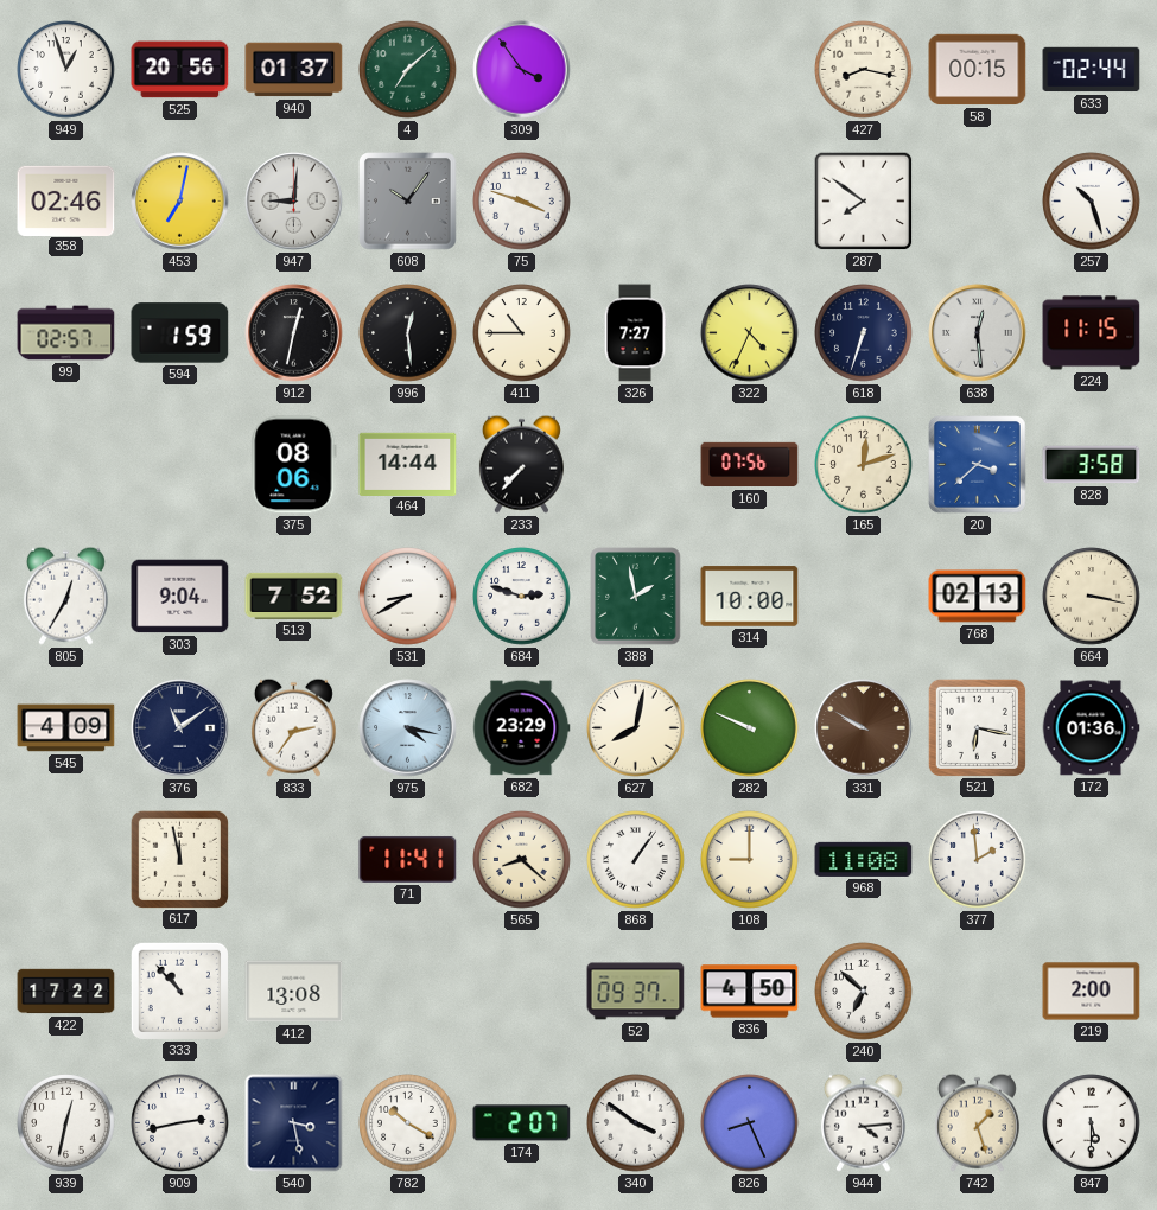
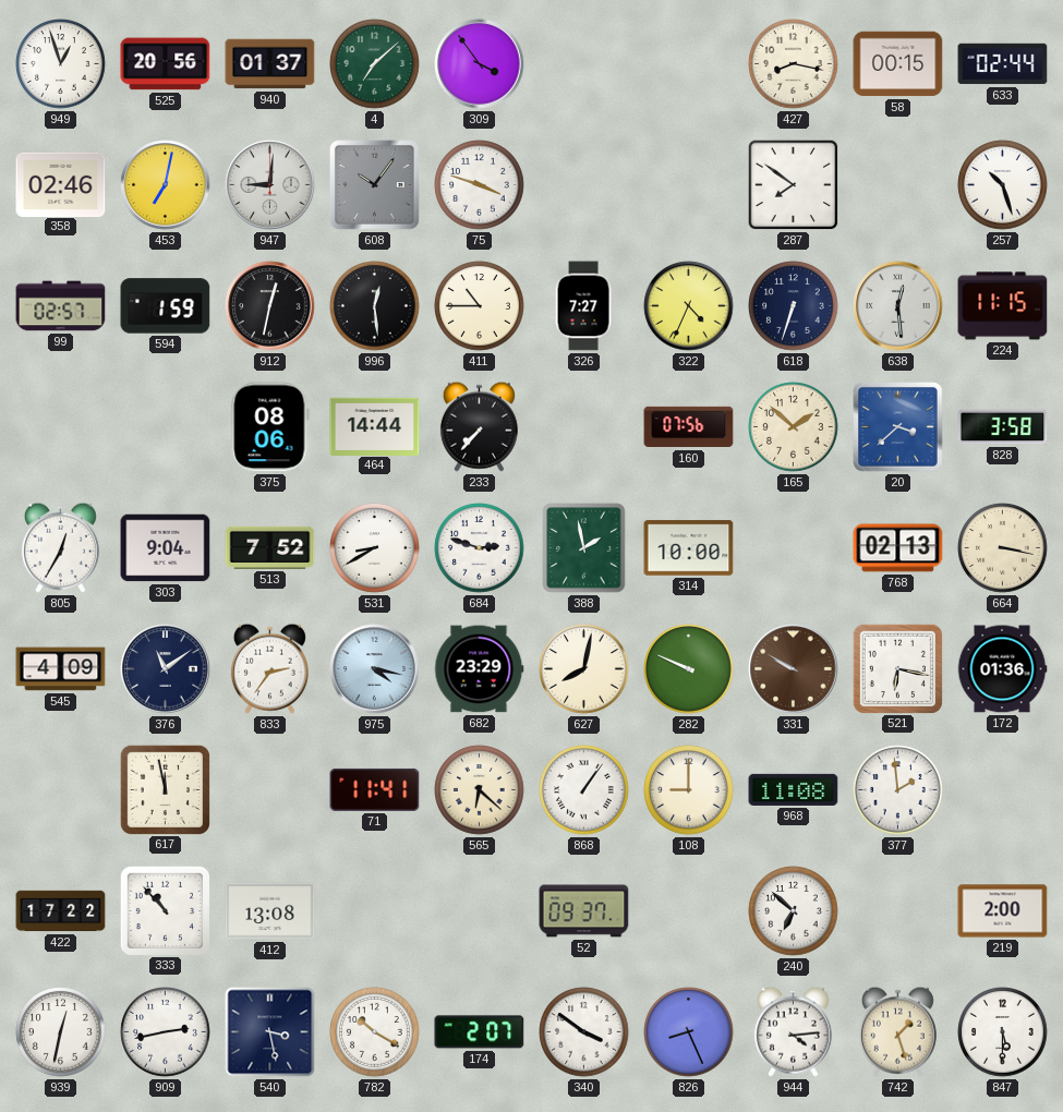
165: 12:12 -> 1:52 (794, 427)
565: 8:22 -> 6:22 (480, 790)
836: 4:50 -> none (750, 992)
